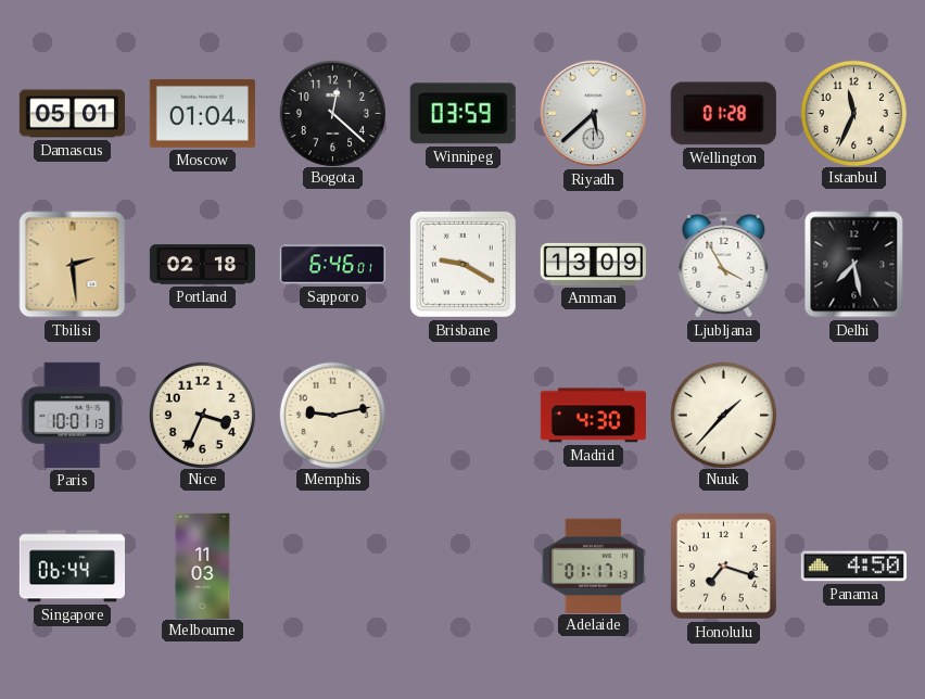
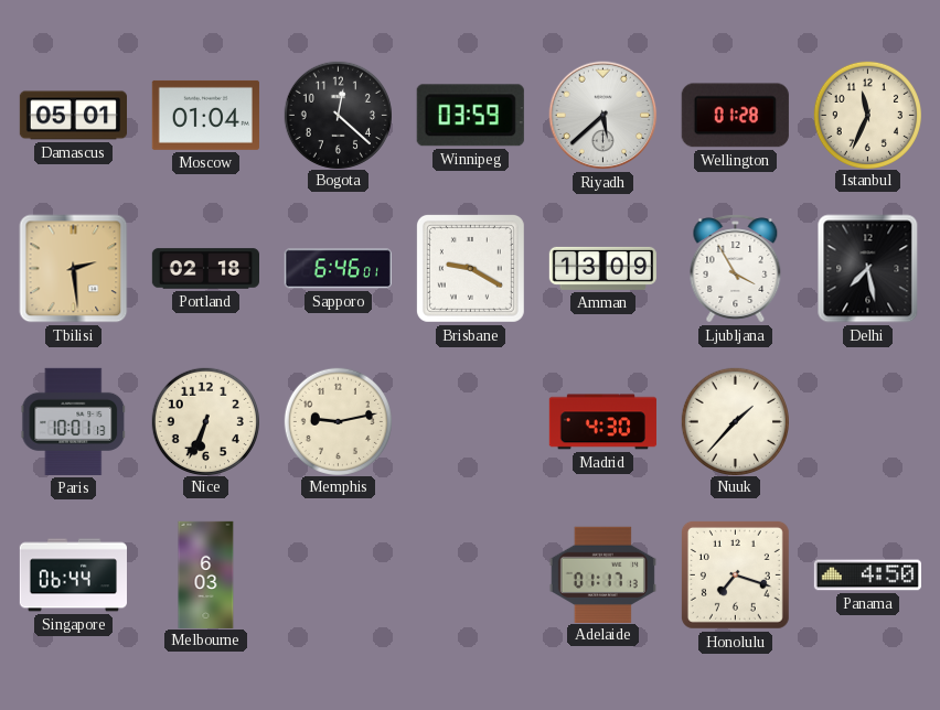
Nice: 3:34 -> 6:34 (205, 421)
Melbourne: 11:03 -> 6:03 (206, 574)
